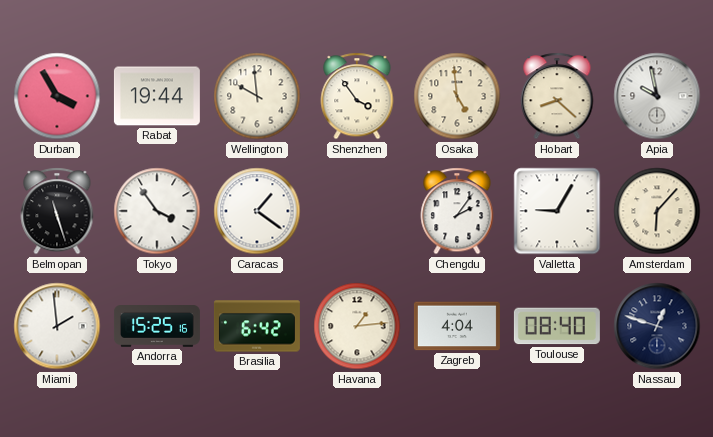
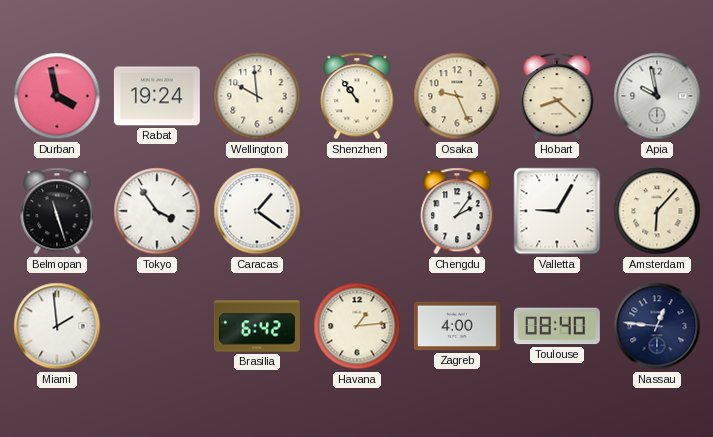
Durban: 3:55 -> 3:58 (57, 96)
Rabat: 19:44 -> 19:24 (157, 96)
Shenzhen: 3:54 -> 10:54 (357, 96)
Osaka: 4:59 -> 9:26 (457, 96)
Andorra: 15:25 -> none (157, 327)
Zagreb: 4:04 -> 4:00 (457, 326)
Nassau: 12:48 -> 12:46 (657, 326)
